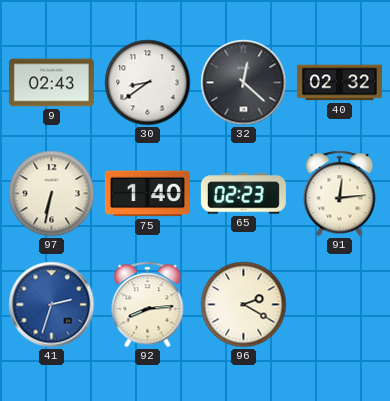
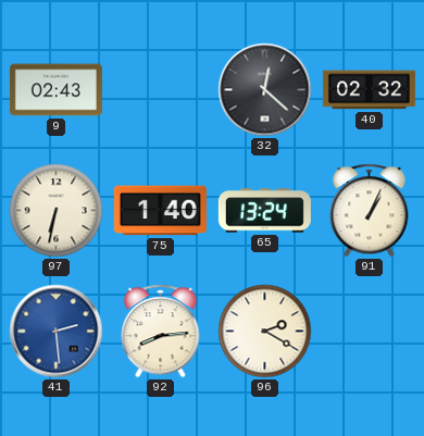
30: 8:39 -> none (148, 83)
65: 02:23 -> 13:24 (264, 211)
91: 12:14 -> 1:04 (370, 211)
41: 2:33 -> 2:29 (57, 332)
